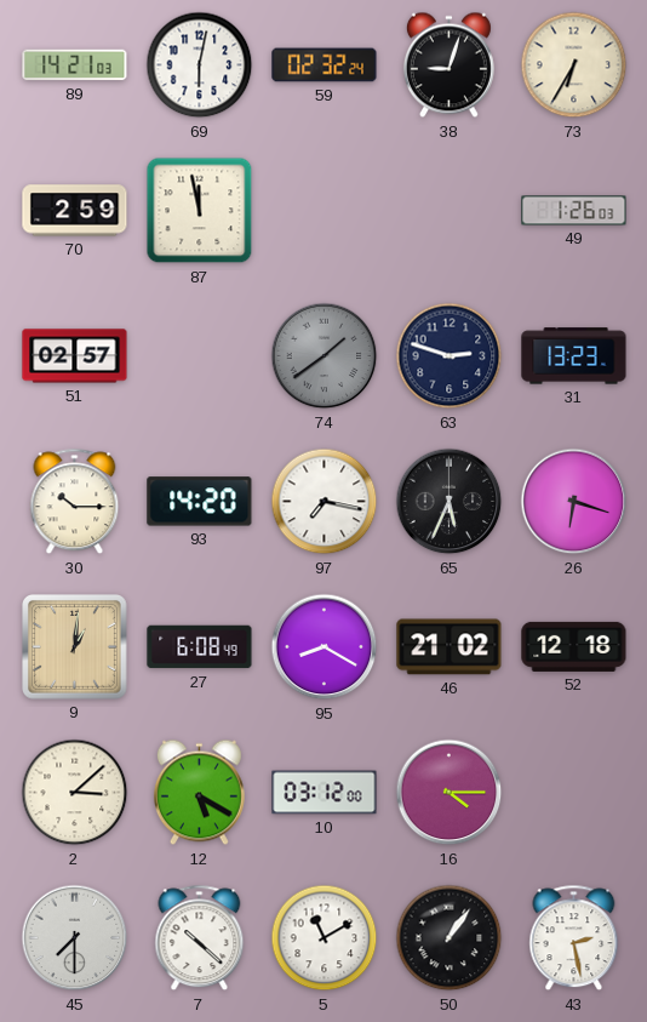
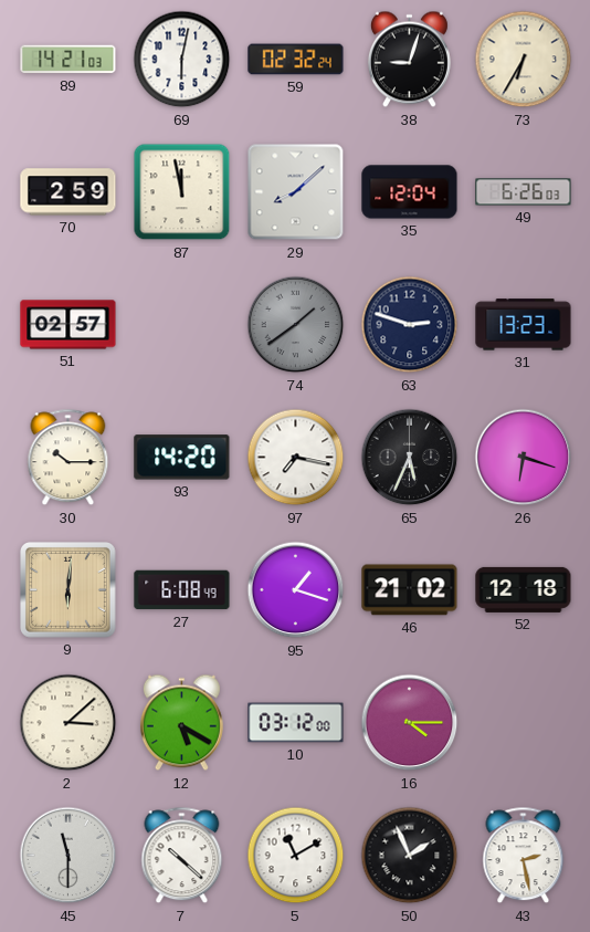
29: none -> 8:08 (296, 192)
35: none -> 12:04 (410, 192)
49: 1:26 -> 6:26 (524, 192)
9: 1:01 -> 6:01 (69, 590)
95: 8:20 -> 1:18 (296, 590)
45: 7:30 -> 11:30 (69, 856)
50: 1:06 -> 1:56 (410, 856)
